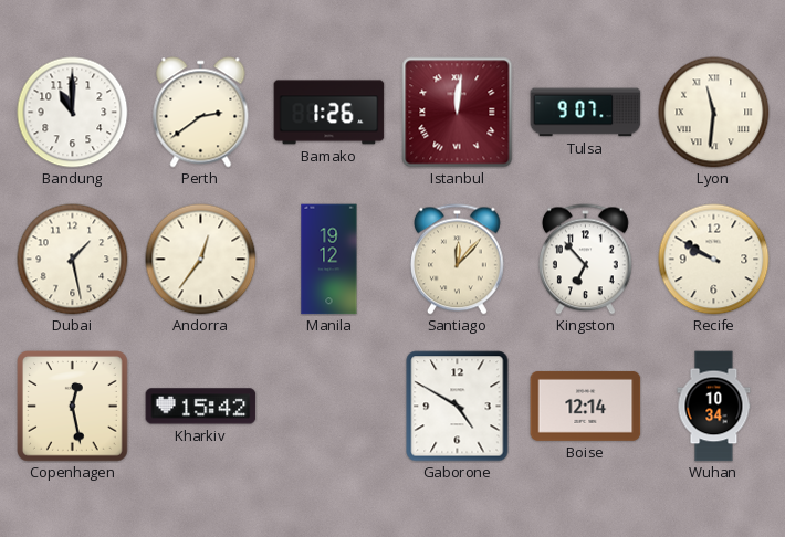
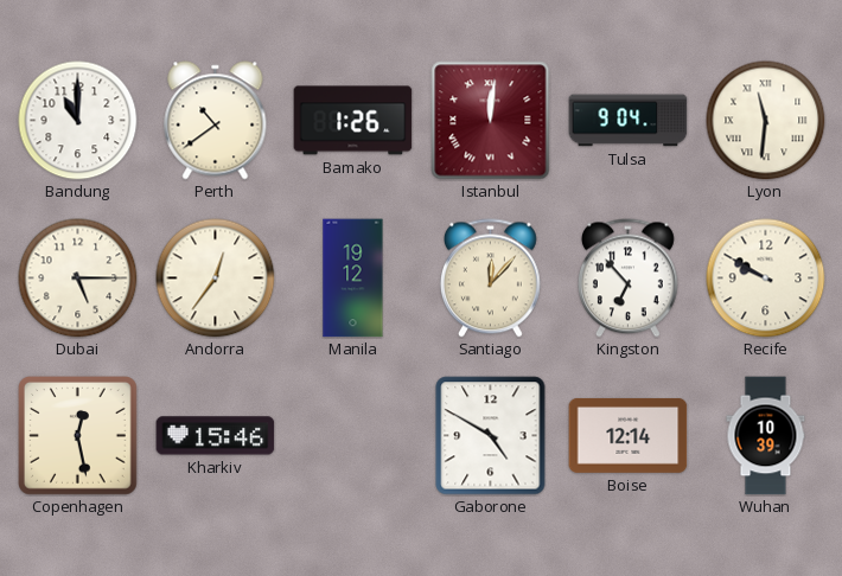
Perth: 2:39 -> 10:39 (216, 121)
Tulsa: 9:07 -> 9:04 (629, 121)
Dubai: 1:28 -> 5:15 (78, 279)
Kharkiv: 15:42 -> 15:46 (216, 436)
Wuhan: 10:34 -> 10:39 (766, 436)
